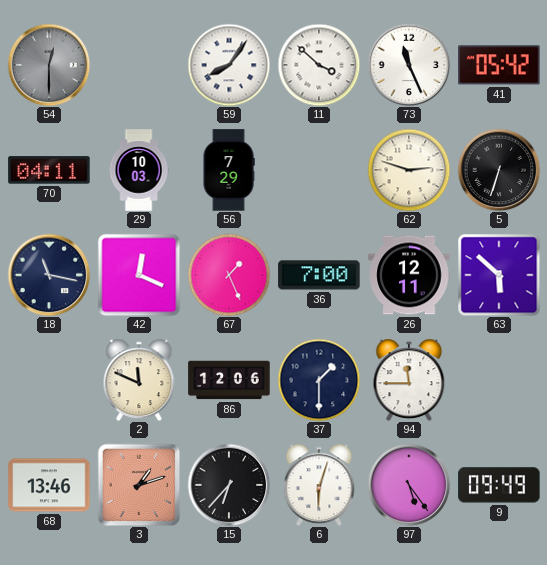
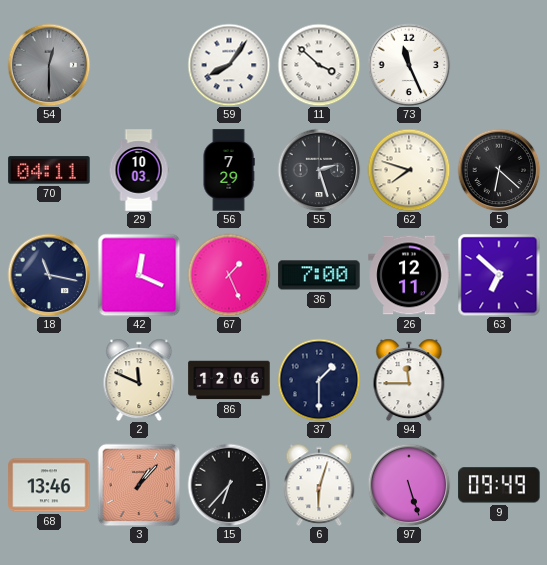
41: 05:42 -> none (499, 65)
55: none -> 2:27 (319, 170)
62: 2:48 -> 7:48 (409, 170)
5: 6:33 -> 6:22 (499, 170)
63: 5:52 -> 6:52 (499, 275)
3: 1:12 -> 1:07 (139, 485)
97: 5:24 -> 5:27 (409, 485)
